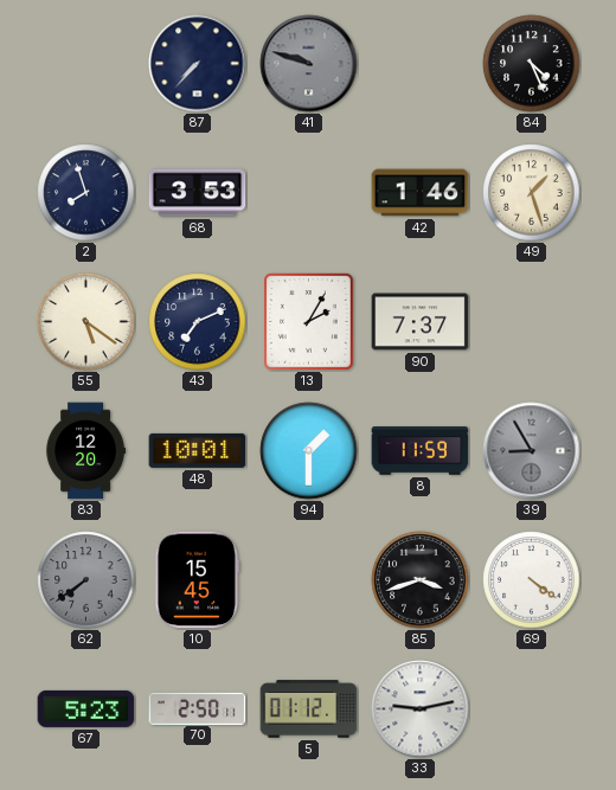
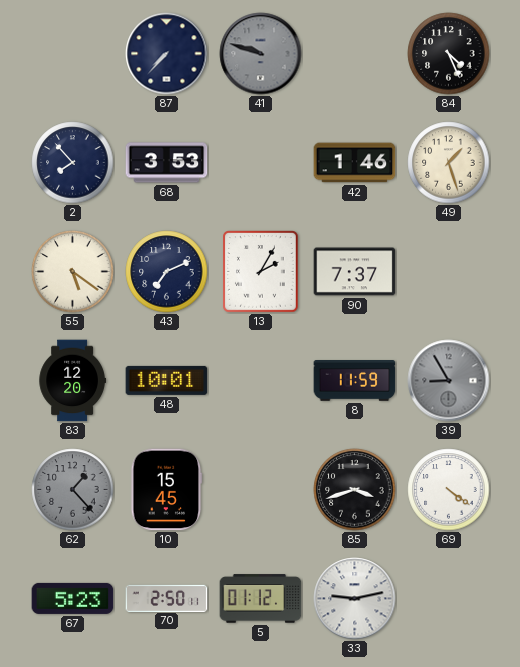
2: 7:57 -> 7:53 (73, 163)
94: 1:30 -> none (309, 451)
62: 7:39 -> 1:23 (73, 490)
